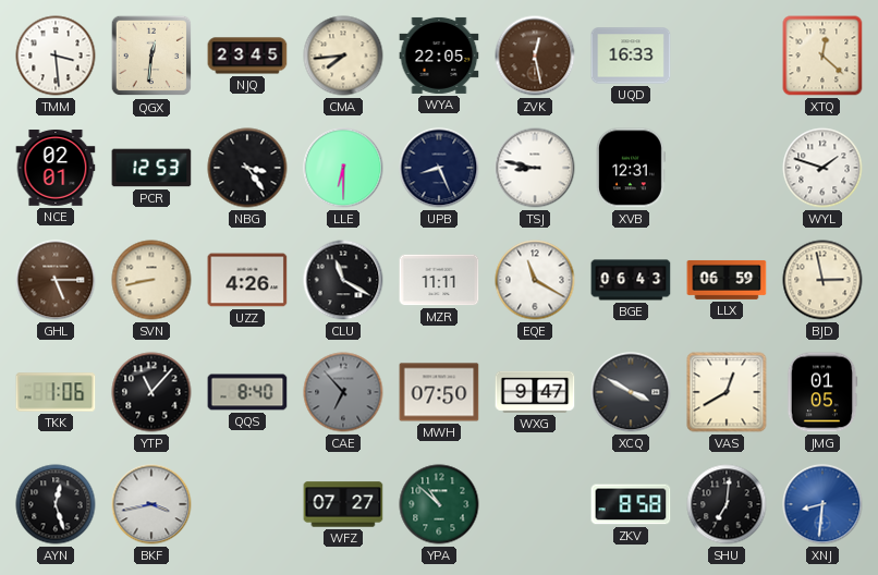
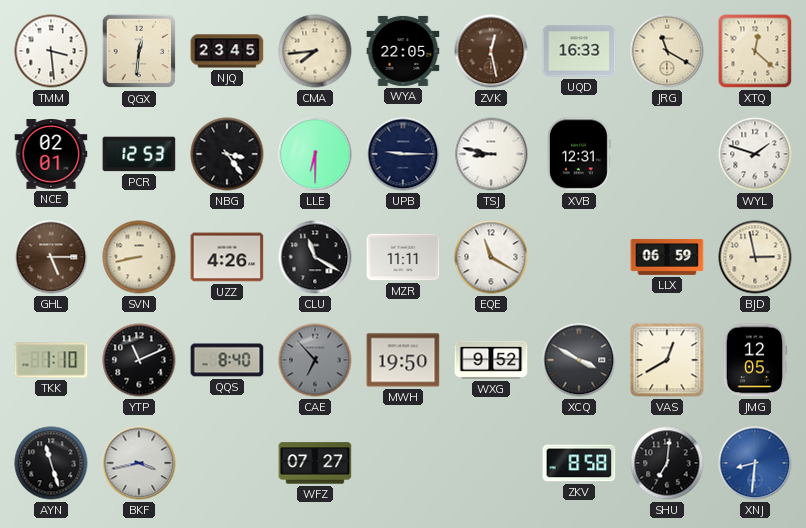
JRG: none -> 11:20 (667, 51)
UPB: 8:26 -> 9:15 (403, 154)
BGE: 06:43 -> none (631, 280)
TKK: 1:06 -> 1:10 (51, 360)
YTP: 11:07 -> 11:11 (139, 360)
MWH: 07:50 -> 19:50 (403, 360)
WXG: 9:47 -> 9:52 (491, 360)
JMG: 01:05 -> 12:05 (755, 360)
AYN: 12:27 -> 11:27 (51, 463)
YPA: 10:52 -> none (439, 504)
